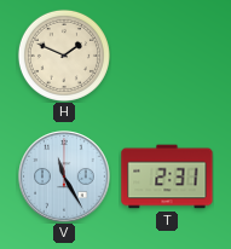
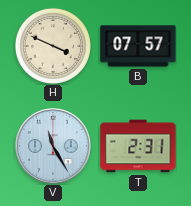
H: 1:49 -> 3:49 (53, 46)
B: none -> 07:57 (138, 46)
